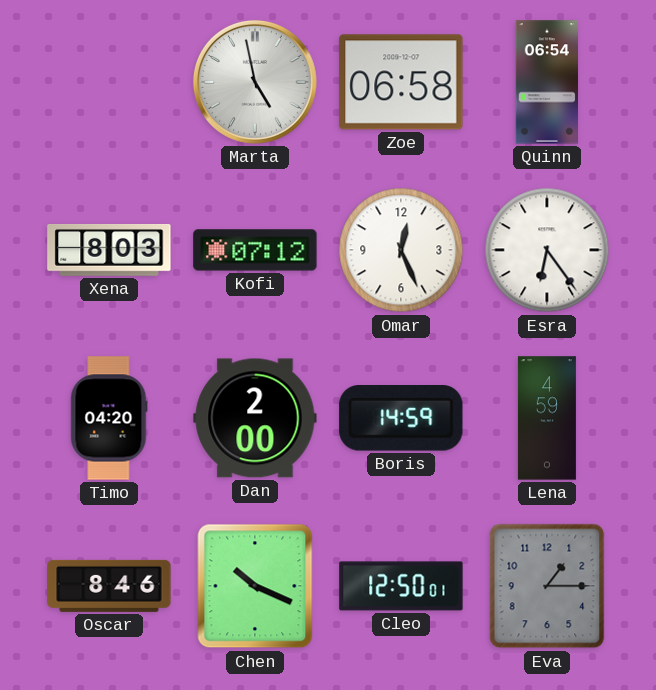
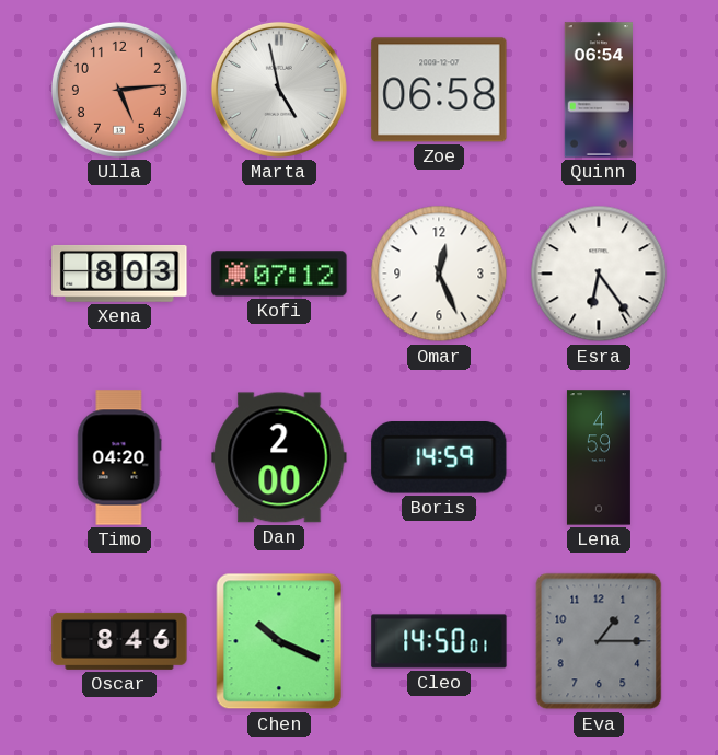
Ulla: none -> 5:14 (119, 90)
Cleo: 12:50 -> 14:50 (439, 641)
